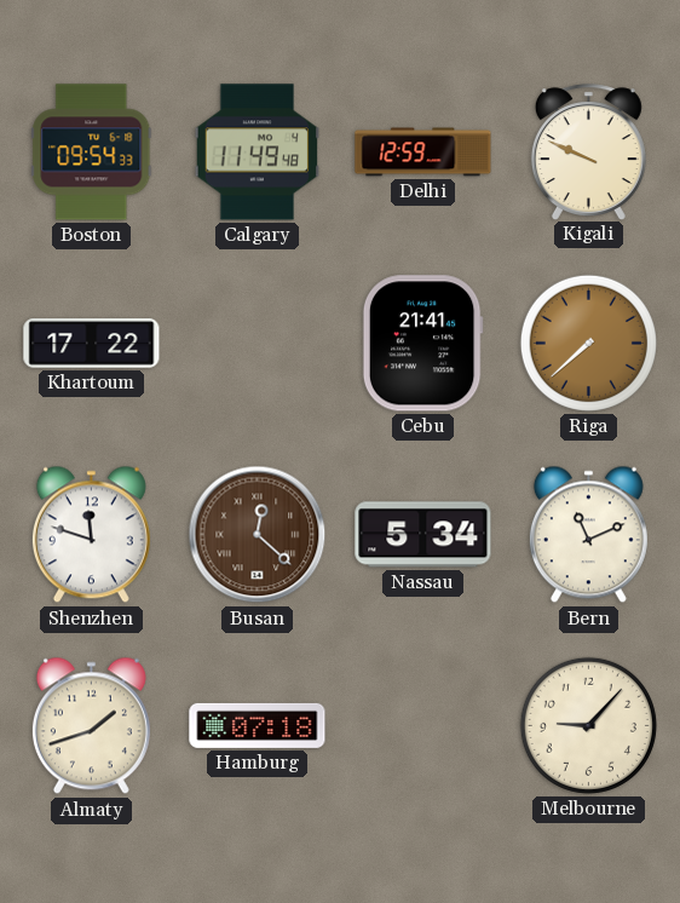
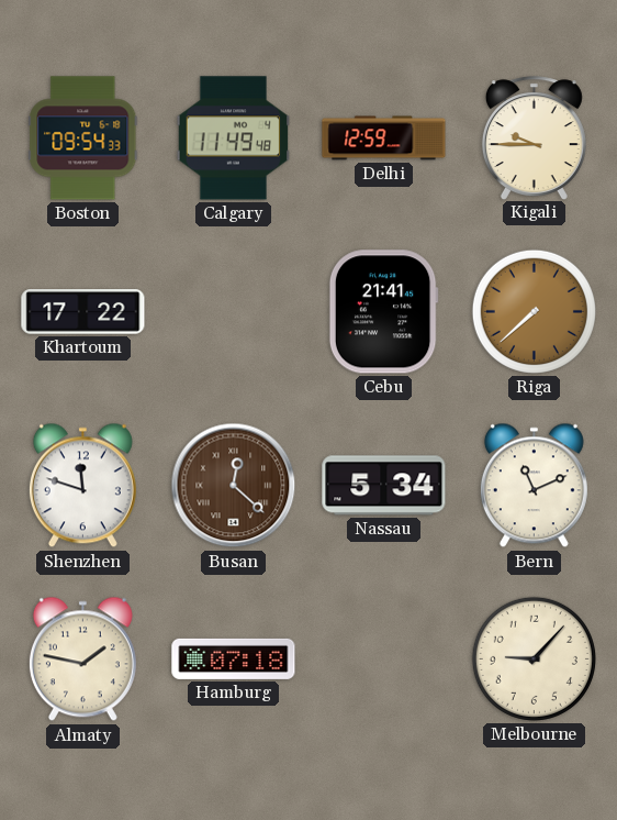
Kigali: 9:49 -> 9:45 (534, 137)
Almaty: 1:42 -> 1:47 (82, 660)
